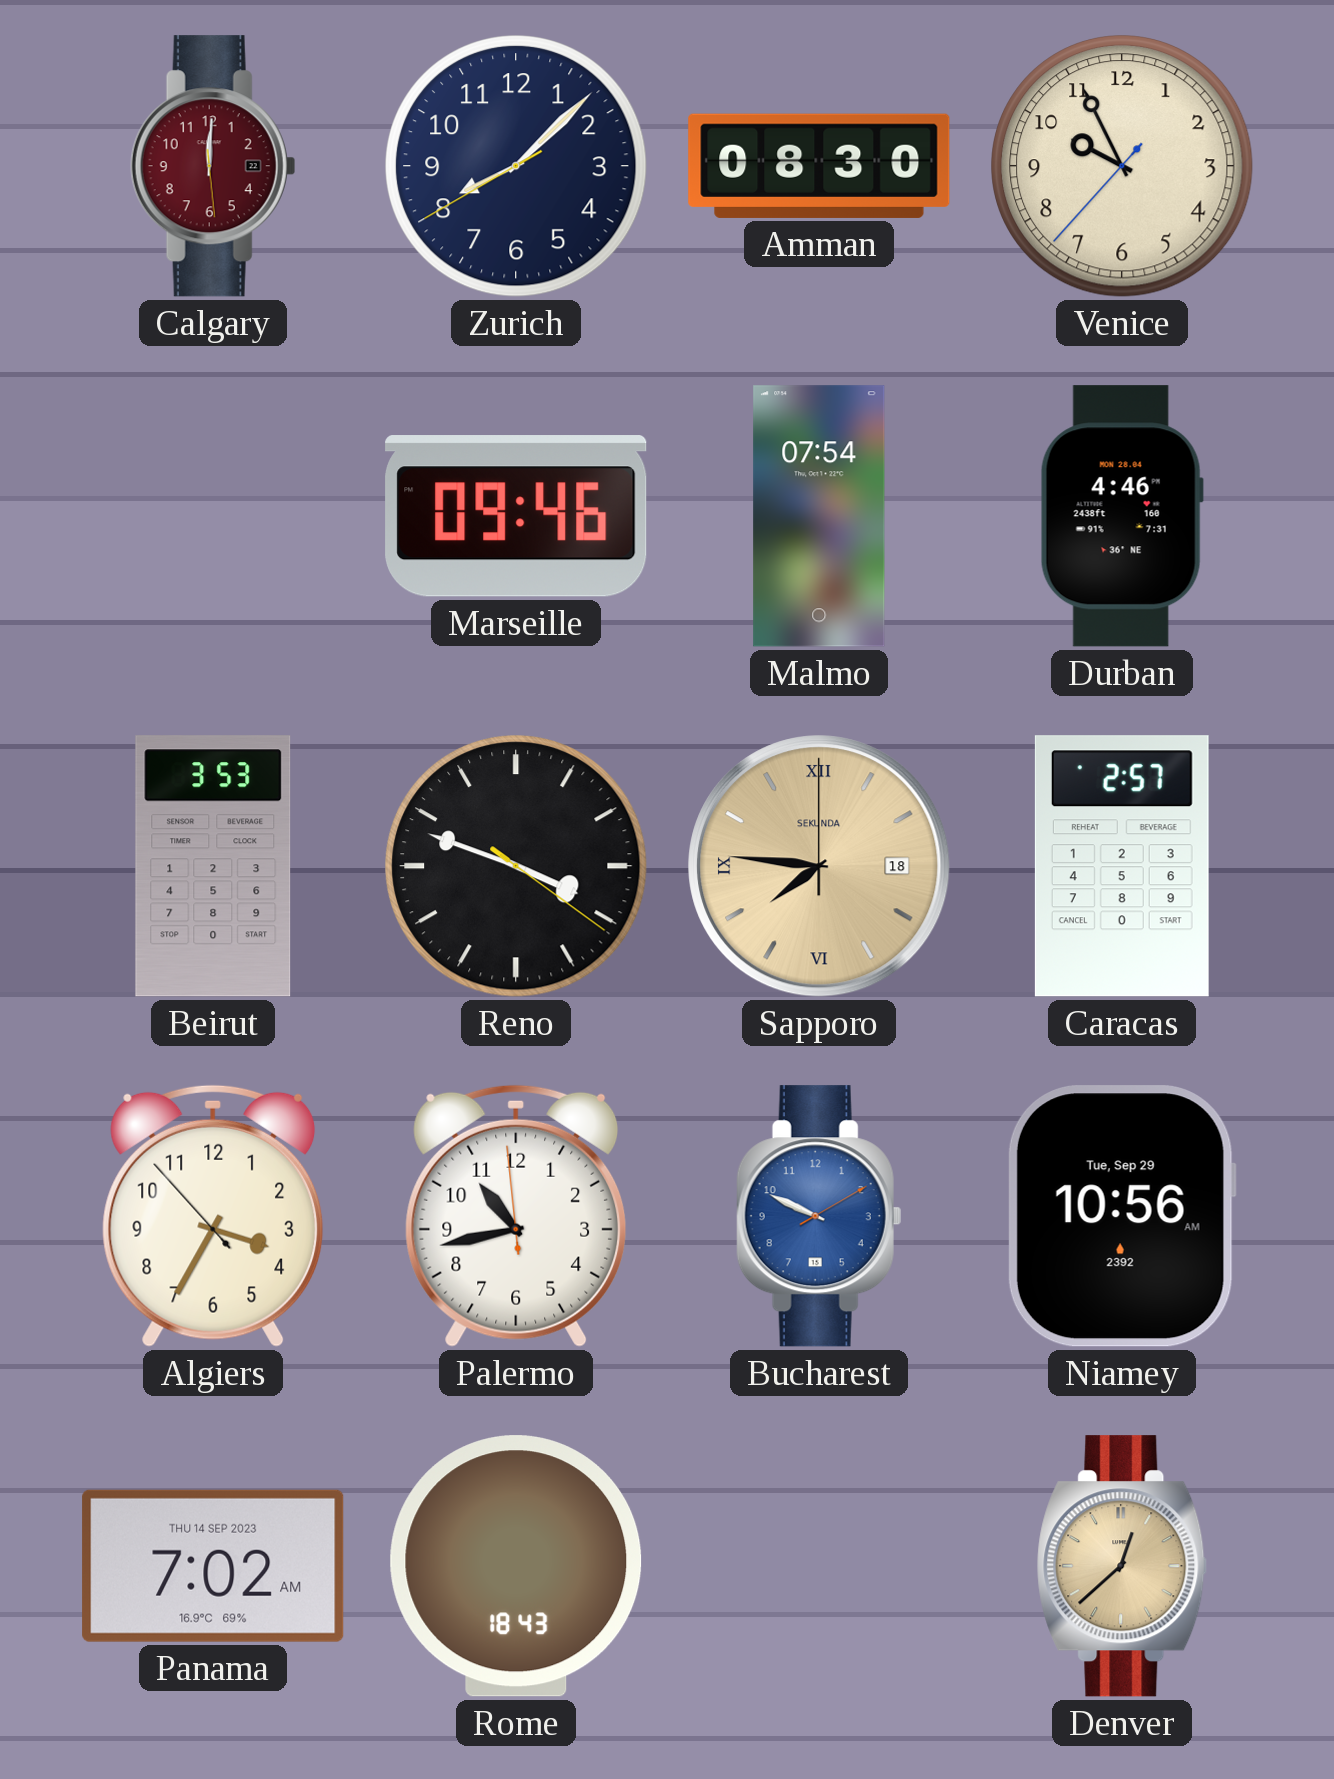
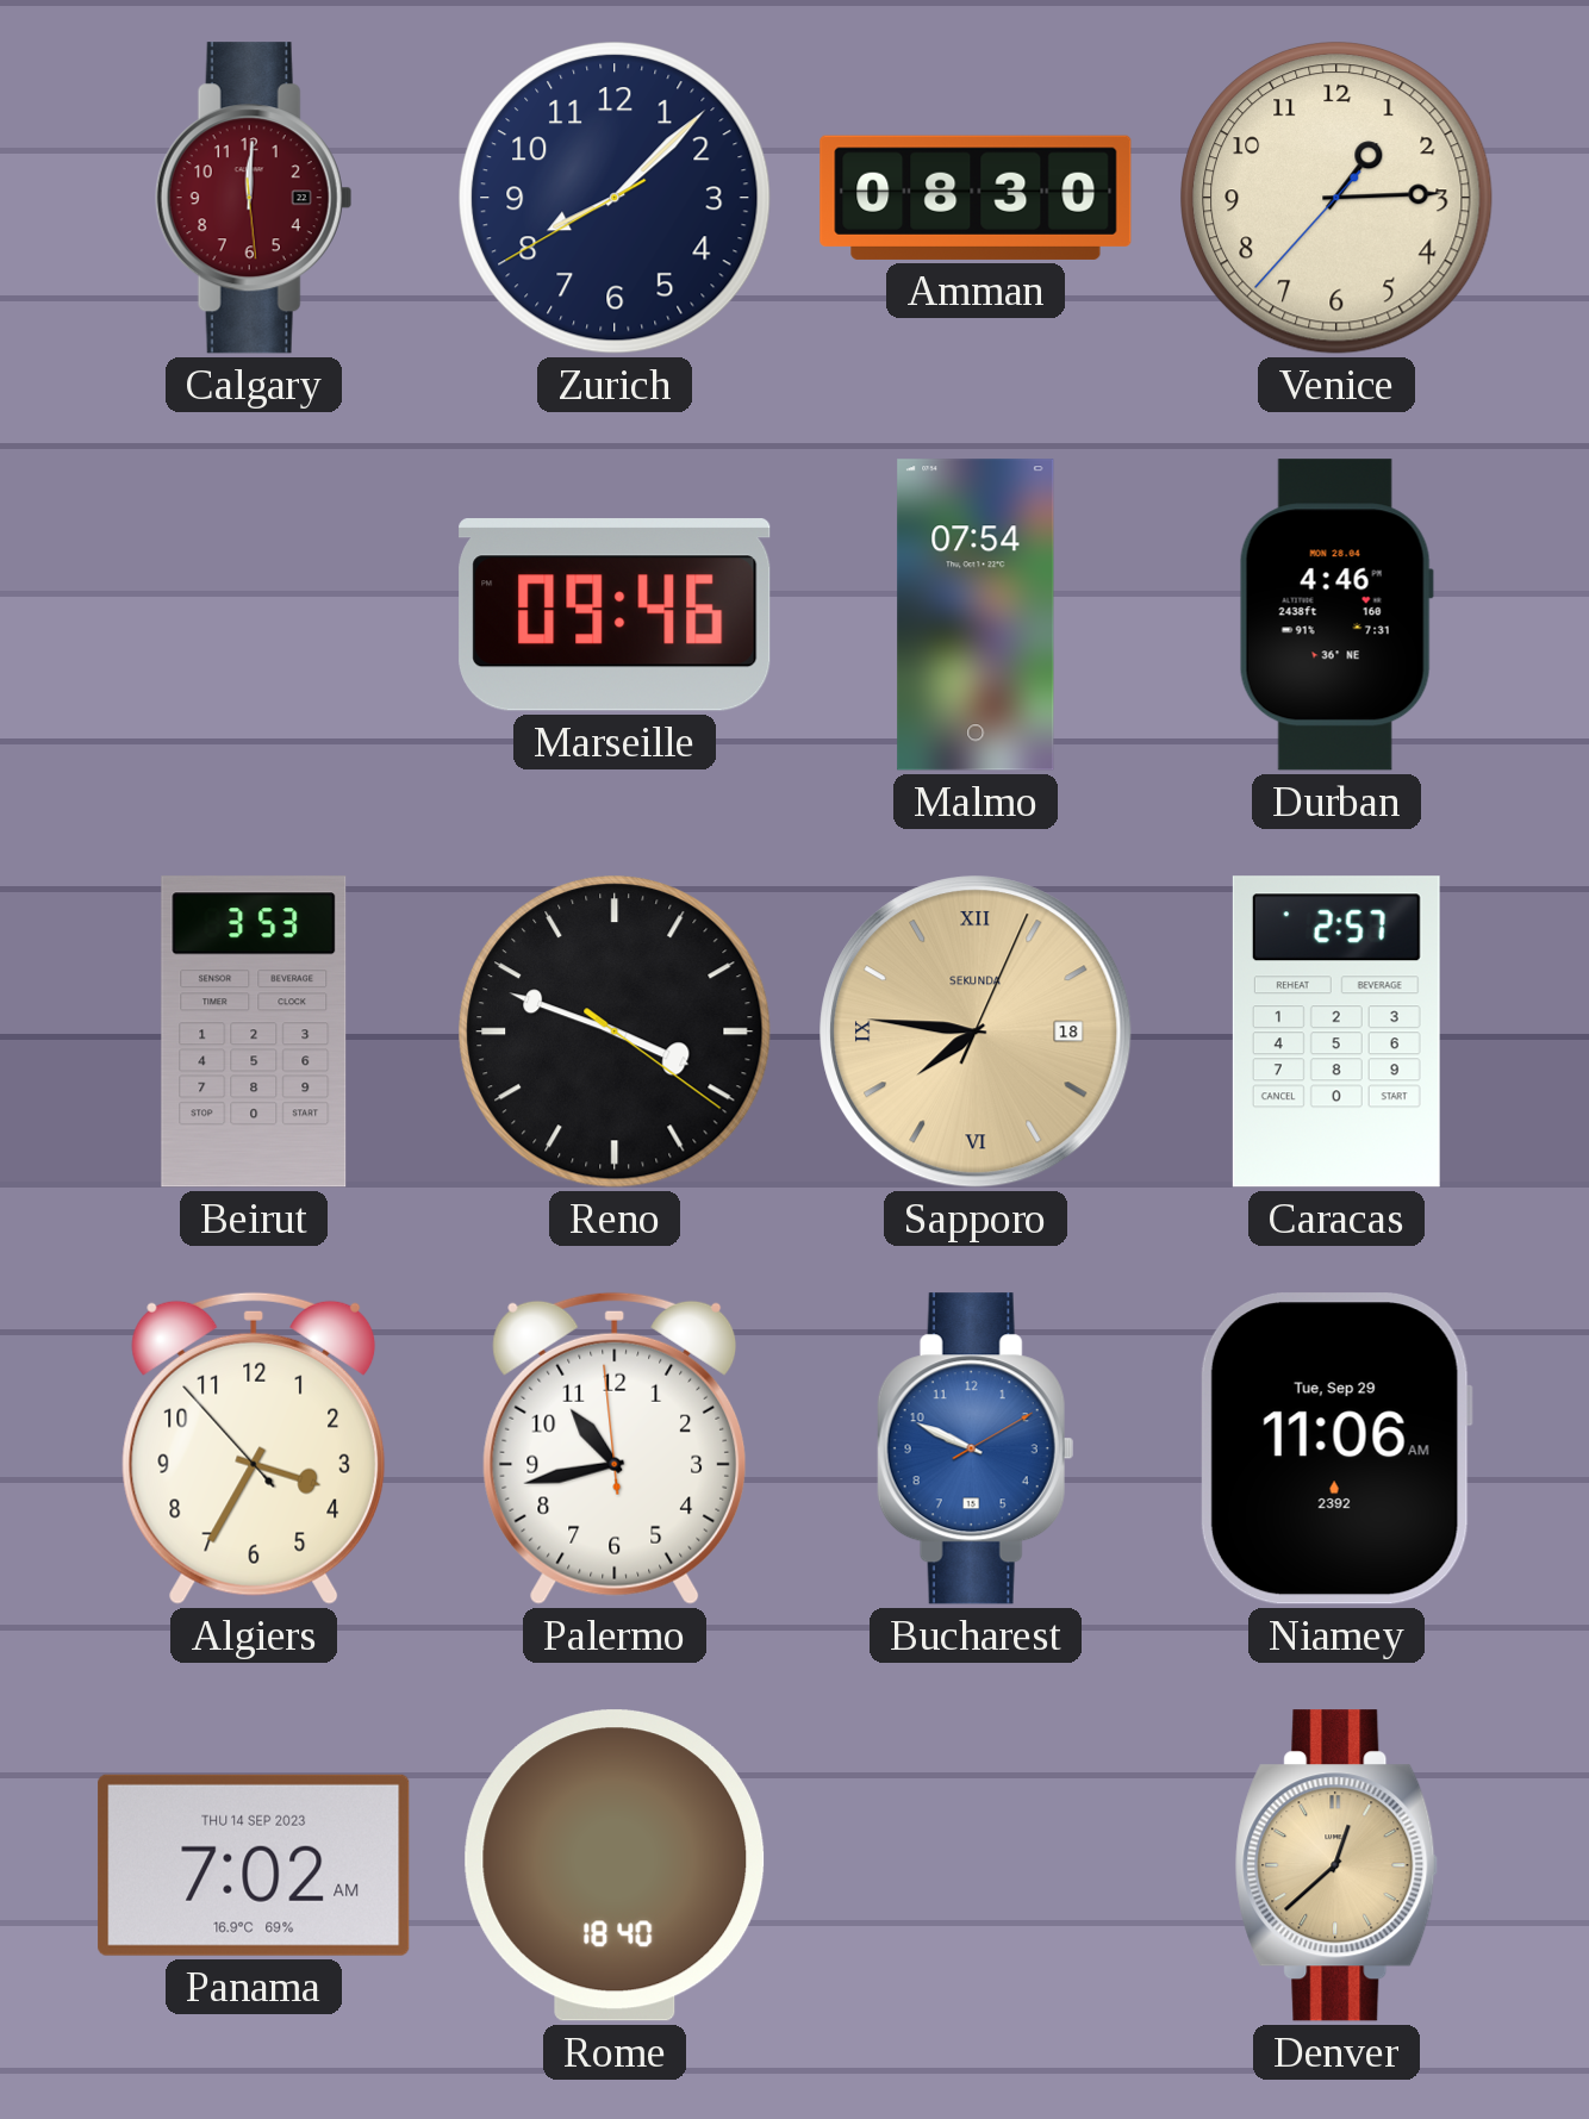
Venice: 9:55 -> 1:14 (1336, 198)
Sapporo: 7:46:00 -> 7:46:04 (976, 1032)
Niamey: 10:56 -> 11:06 (1336, 1448)
Rome: 18:43 -> 18:40 (615, 1865)
